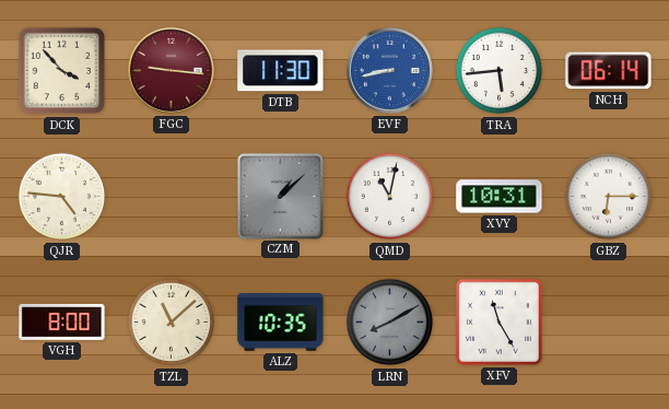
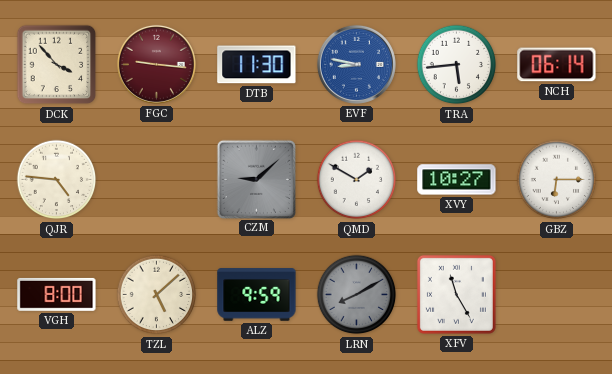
EVF: 8:43 -> 8:47 (356, 64)
CZM: 1:08 -> 9:08 (256, 179)
QMD: 11:02 -> 1:50 (357, 180)
XVY: 10:31 -> 10:27 (457, 180)
TZL: 11:08 -> 5:08 (157, 295)
ALZ: 10:35 -> 9:59 (257, 295)
